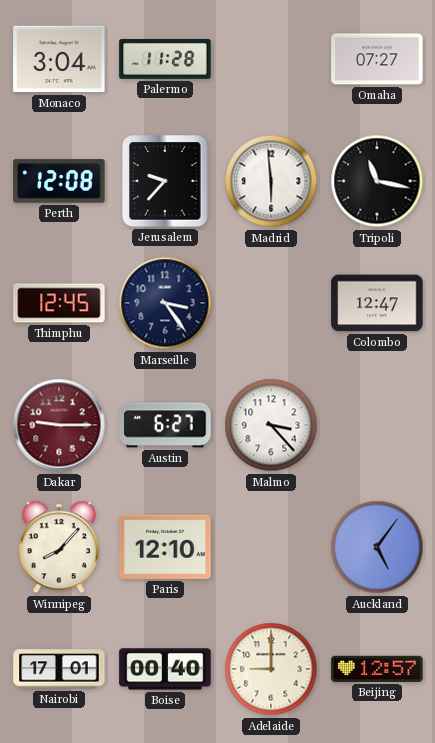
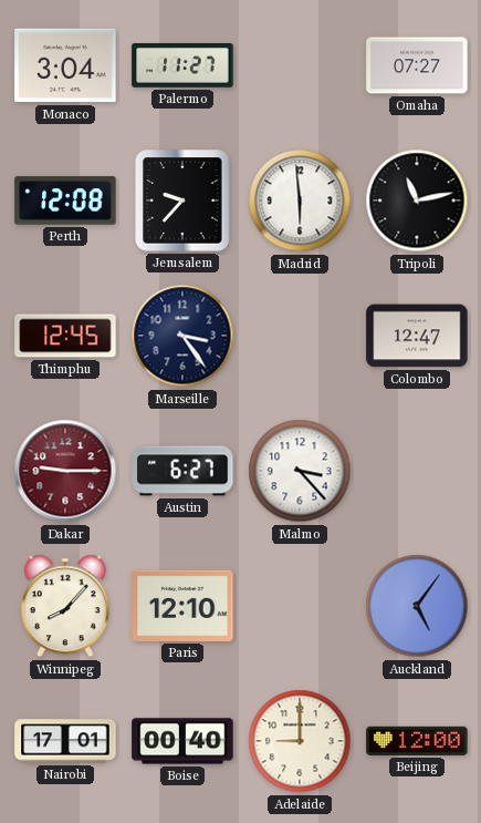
Palermo: 11:28 -> 11:27 (182, 66)
Tripoli: 11:17 -> 11:13 (417, 200)
Beijing: 12:57 -> 12:00 (417, 741)
